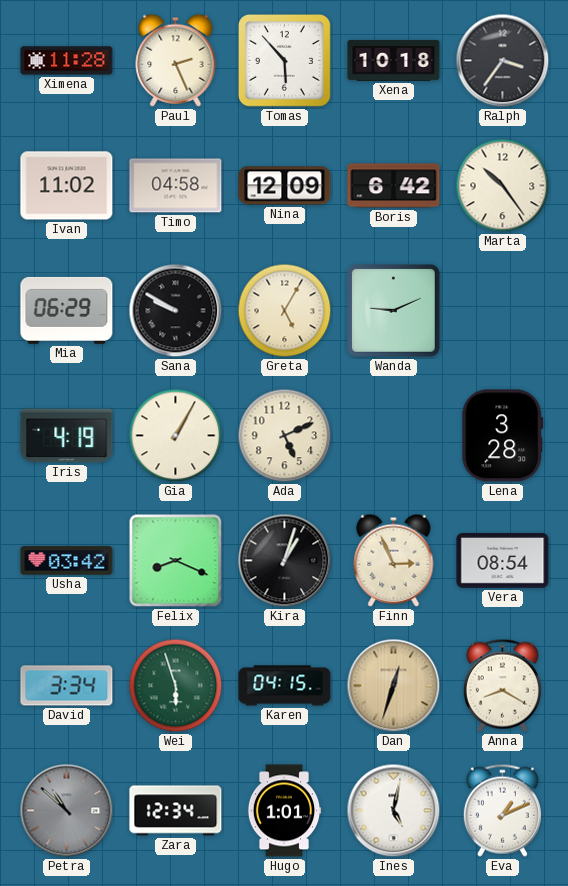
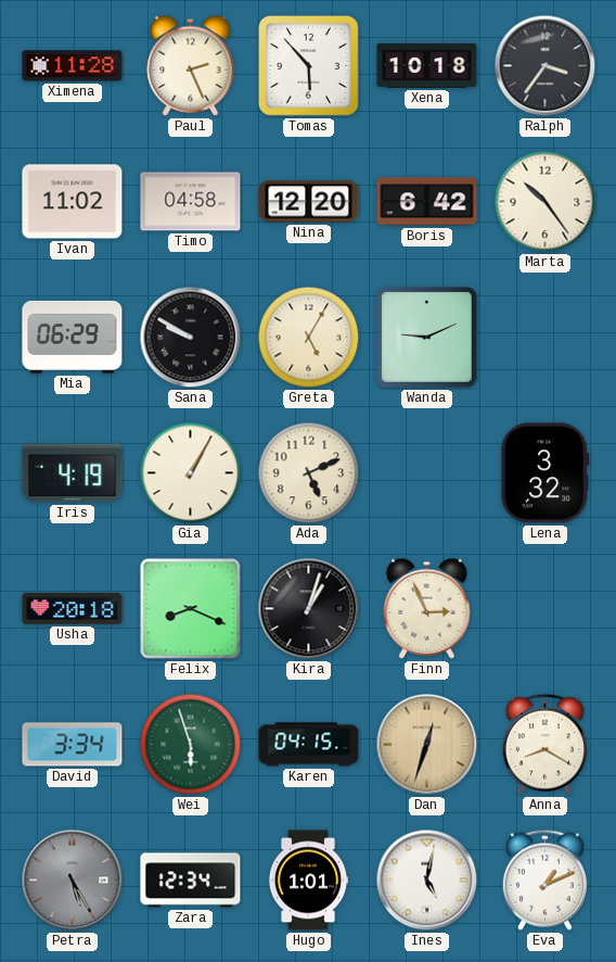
Nina: 12:09 -> 12:20 (309, 202)
Lena: 3:28 -> 3:32 (546, 473)
Usha: 03:42 -> 20:18 (73, 609)
Vera: 08:54 -> none (503, 561)
Petra: 10:52 -> 5:25 (73, 881)
